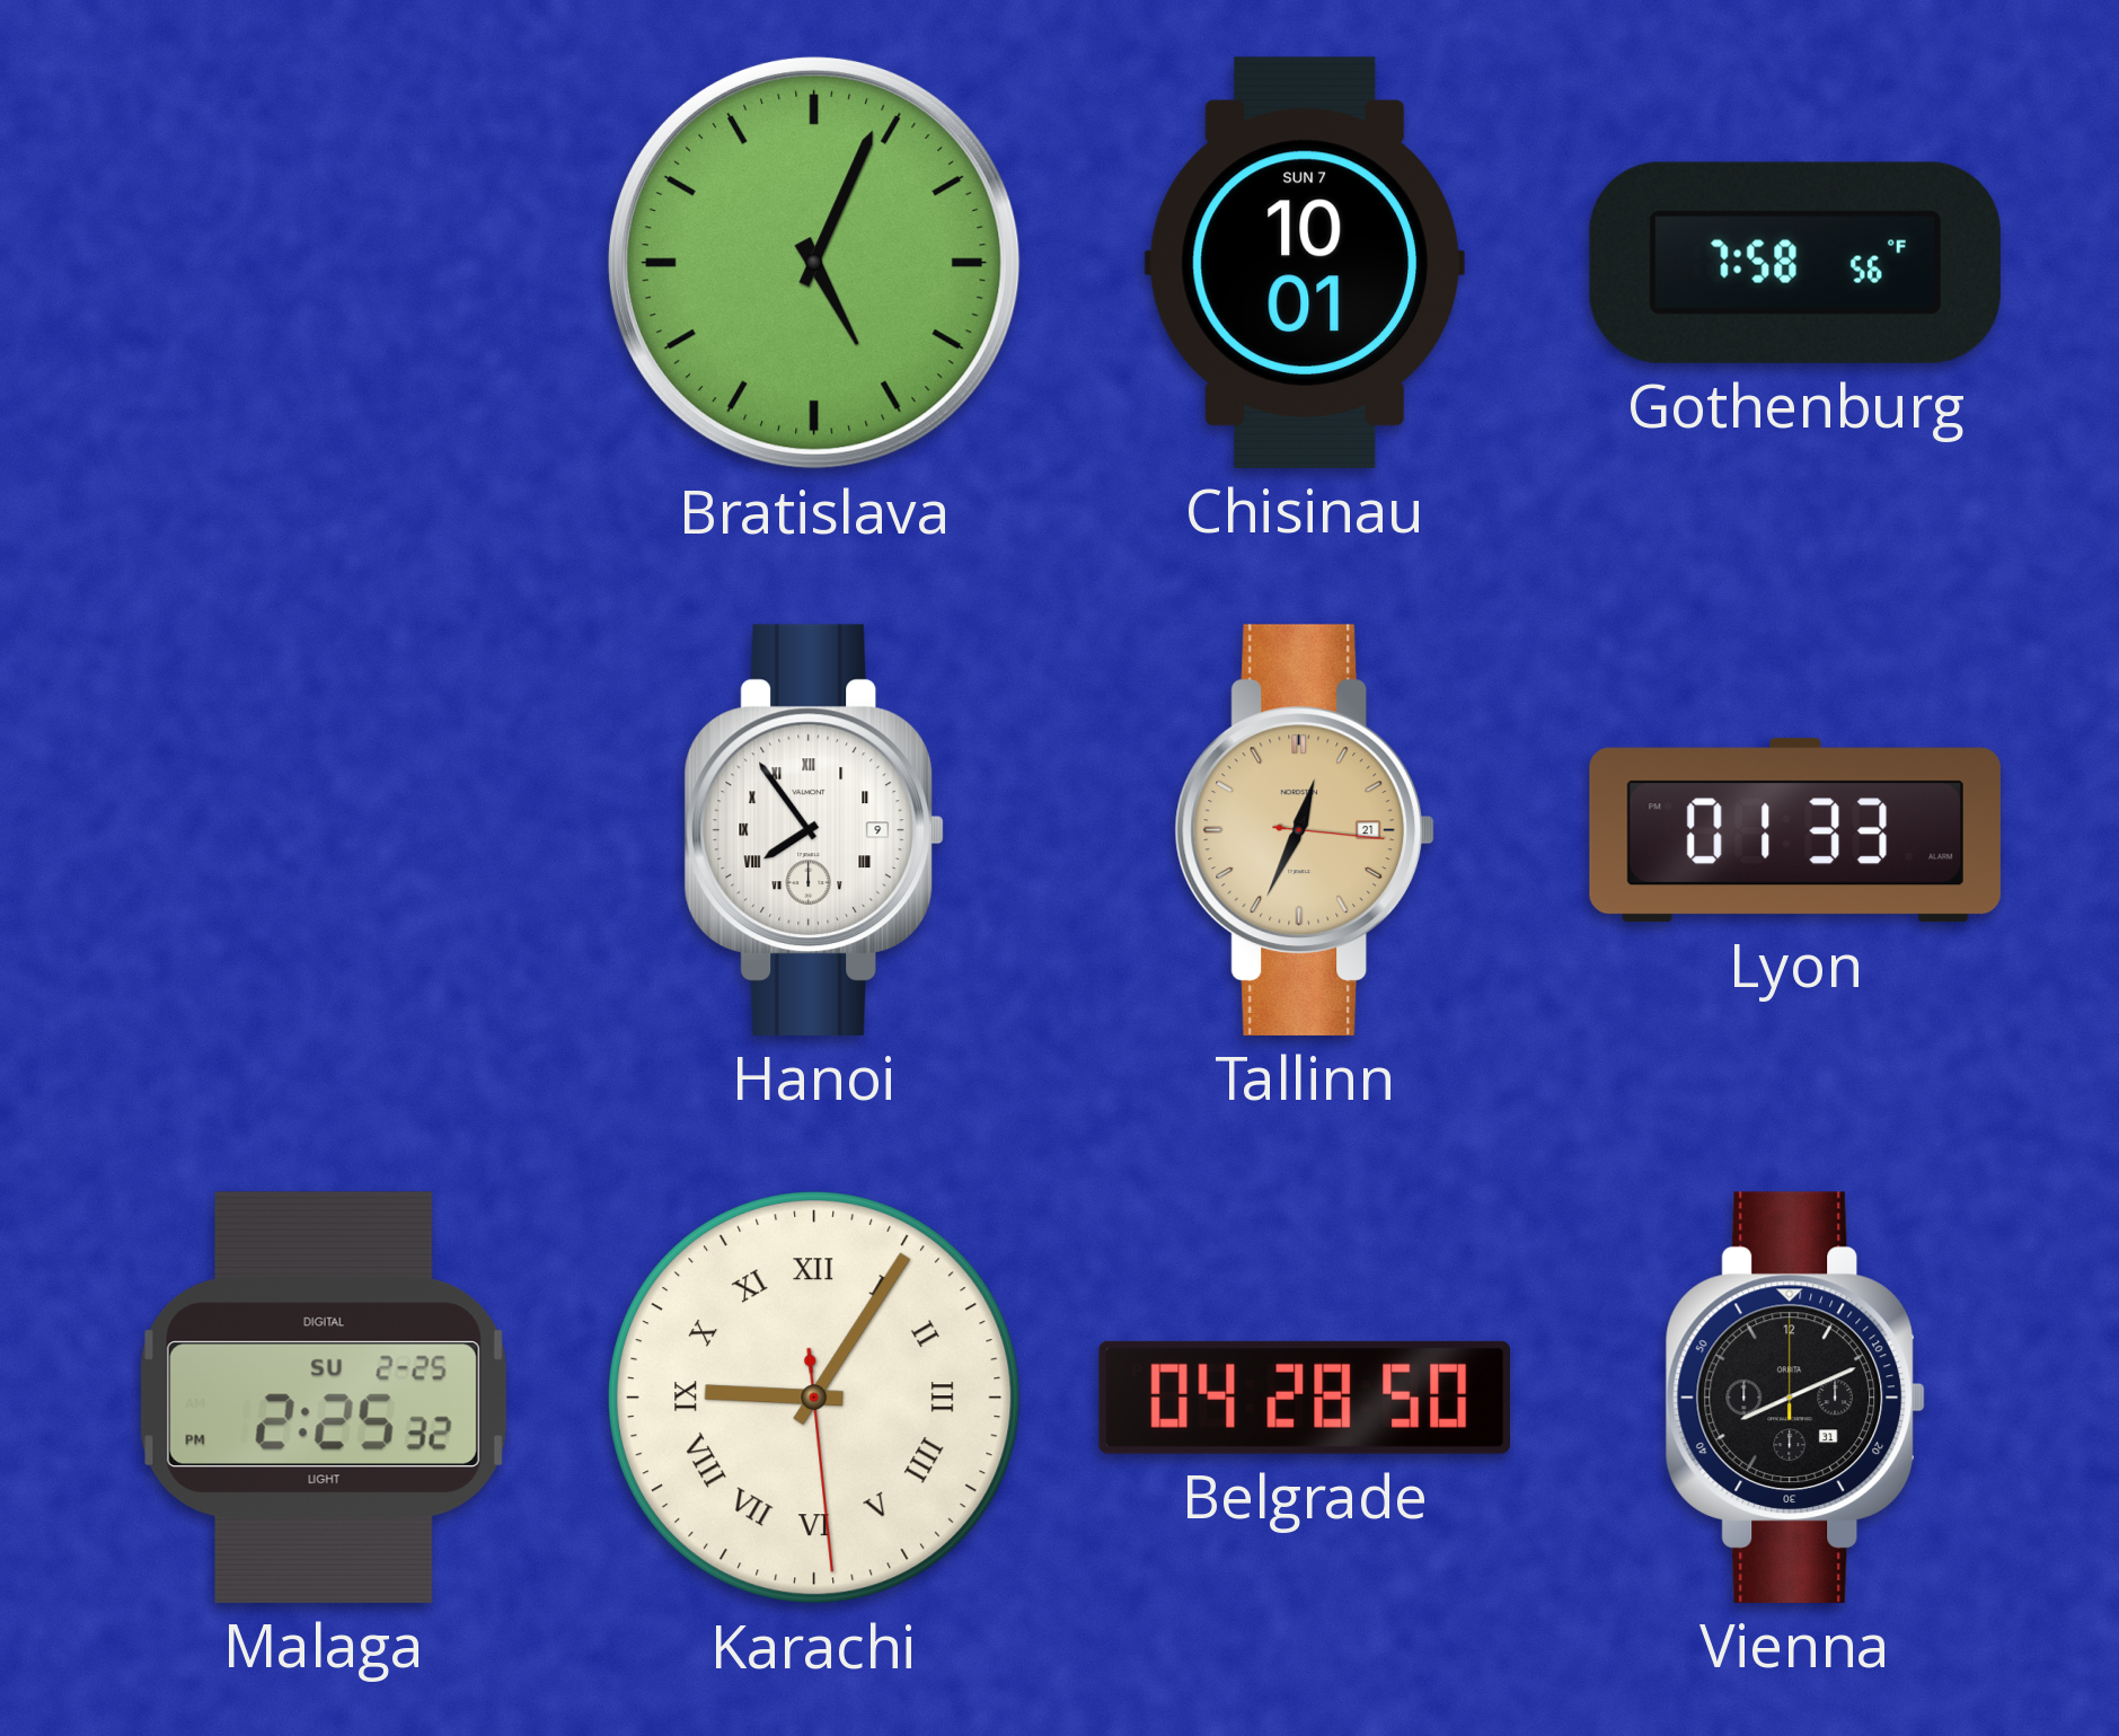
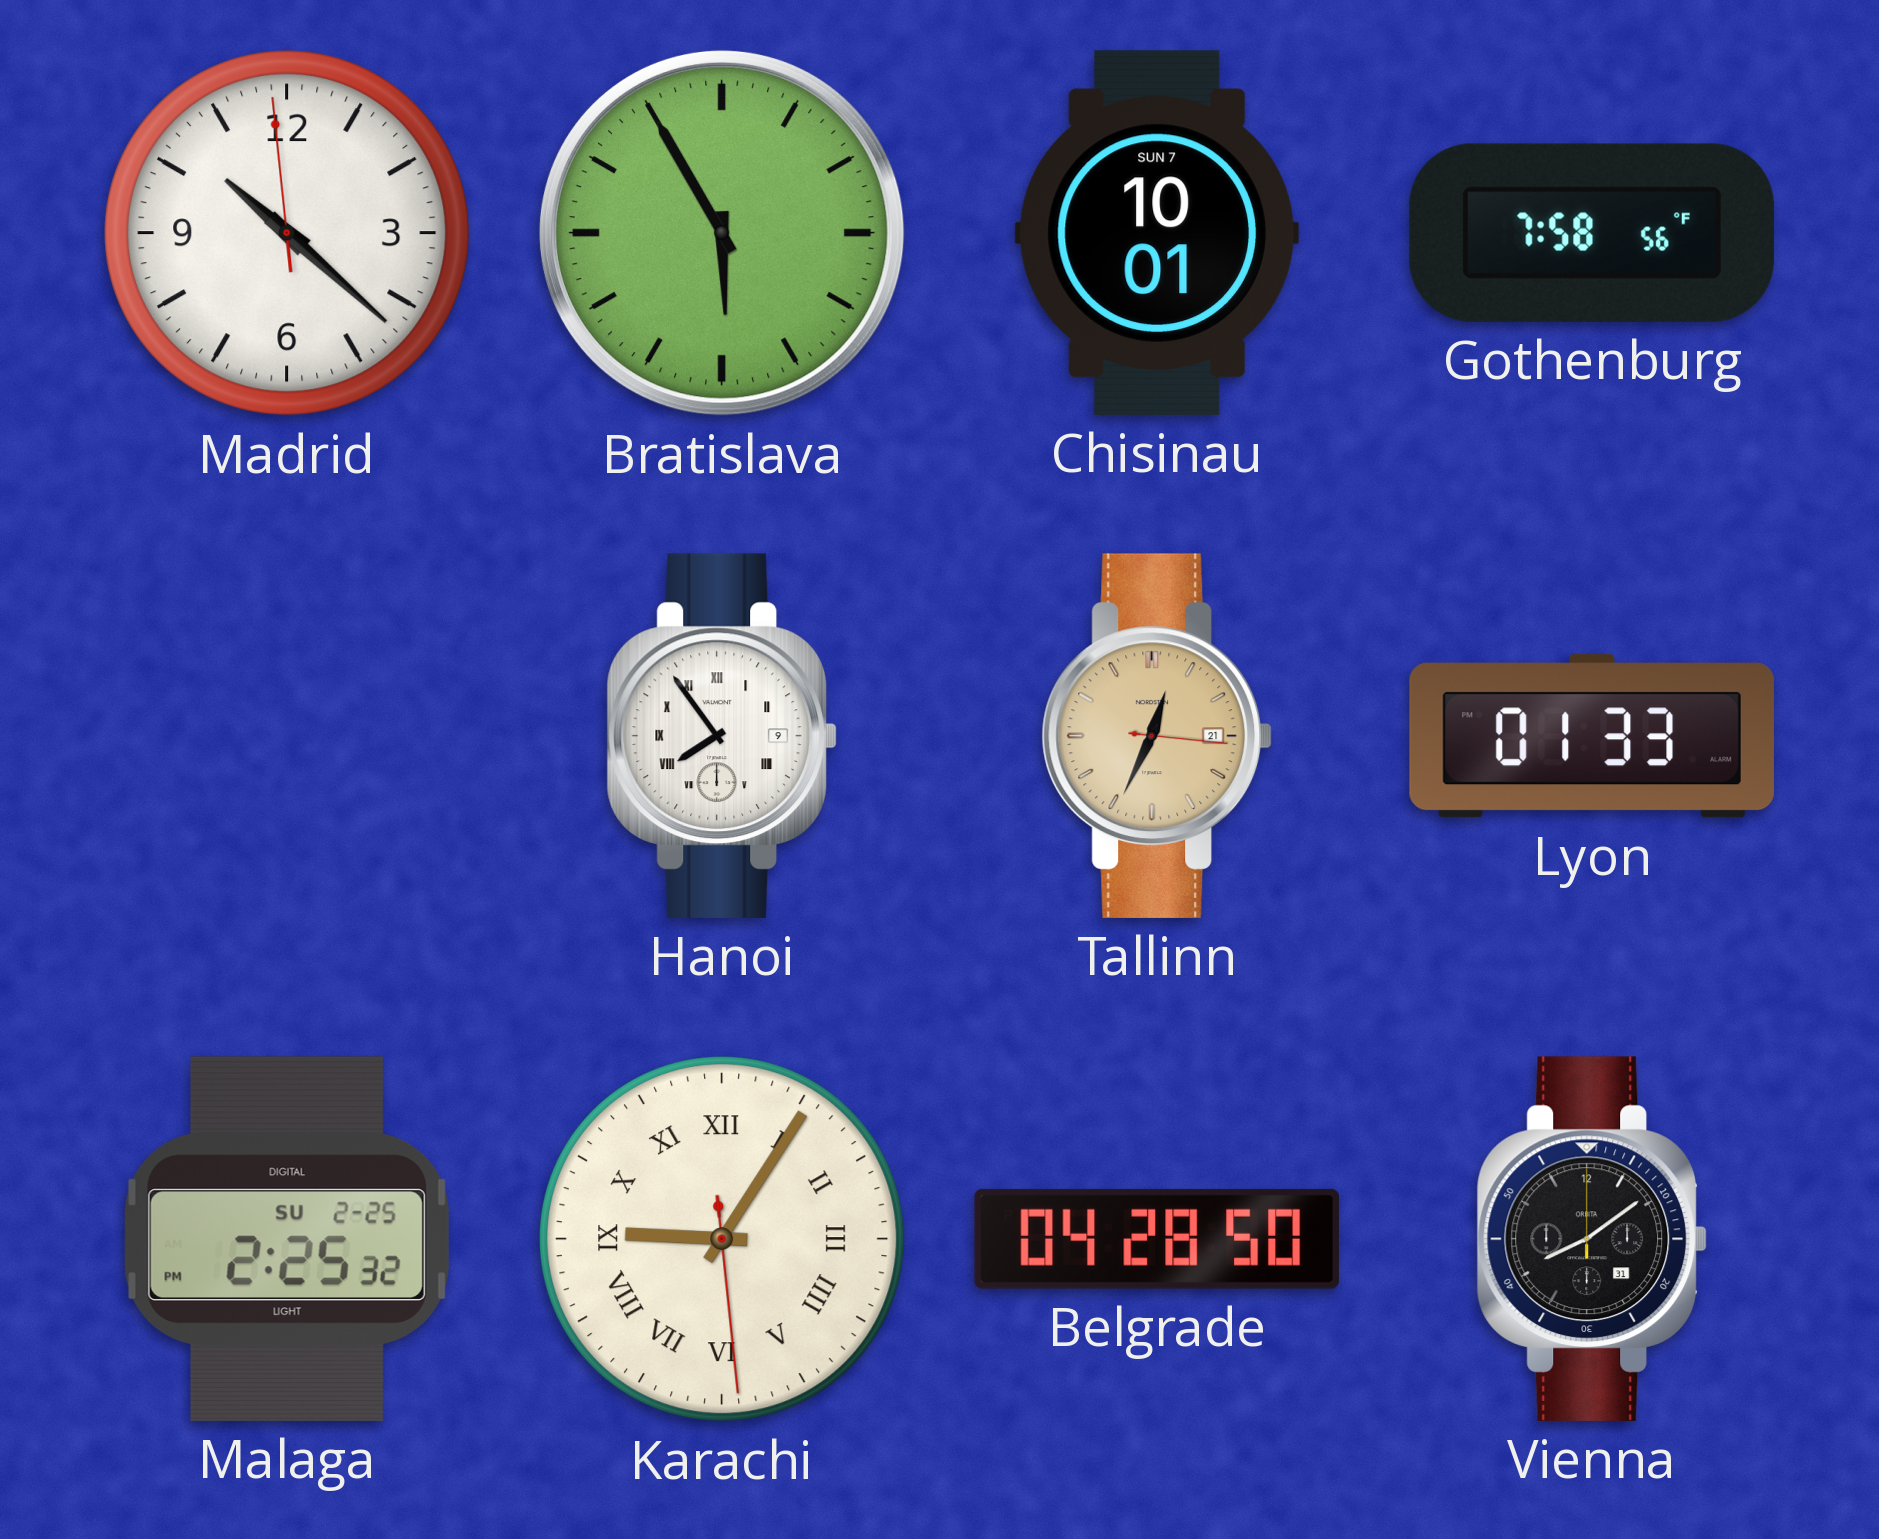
Madrid: none -> 10:21 (287, 233)
Bratislava: 5:04 -> 5:55 (722, 233)
Vienna: 8:11 -> 8:09 (1591, 1239)
